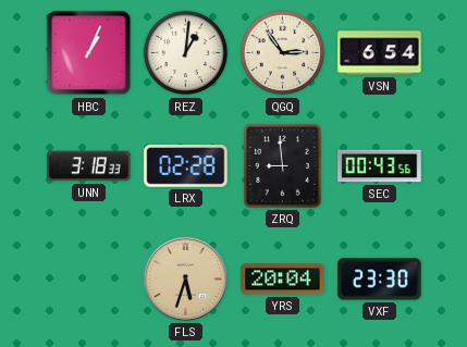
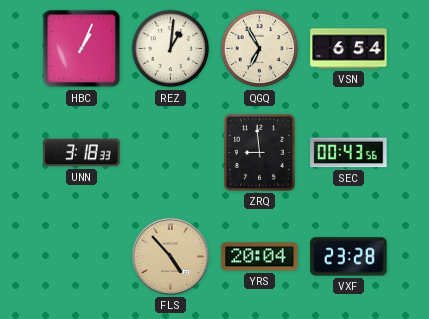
QGQ: 2:54 -> 6:55 (260, 49)
LRX: 02:28 -> none (186, 166)
FLS: 5:33 -> 4:53 (170, 256)
VXF: 23:30 -> 23:28 (349, 257)
